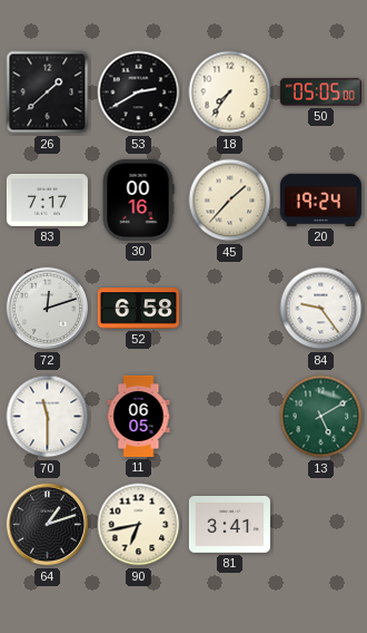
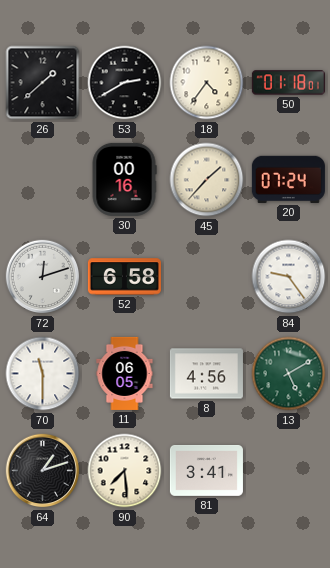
18: 7:36 -> 4:36 (207, 83)
50: 05:05 -> 01:18 (288, 83)
83: 7:17 -> none (47, 199)
20: 19:24 -> 07:24 (288, 179)
8: none -> 4:56 (206, 374)
90: 6:43 -> 7:29 (125, 471)
